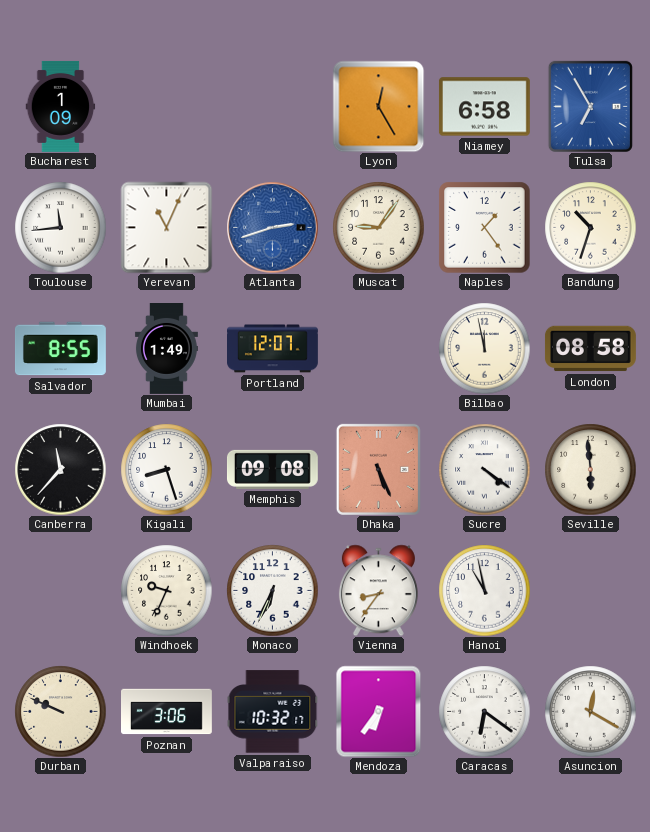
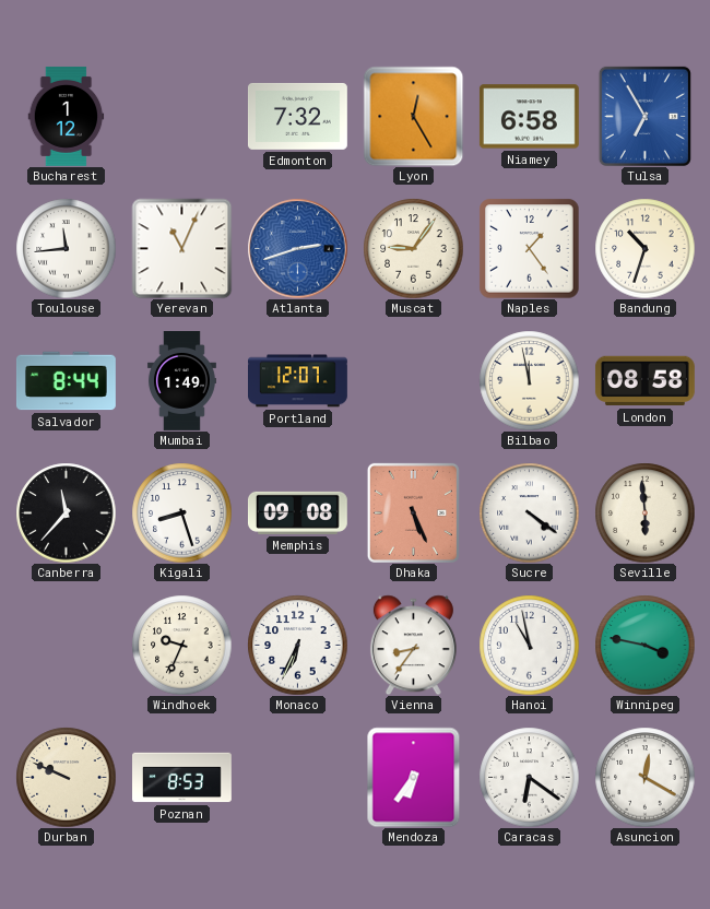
Bucharest: 1:09 -> 1:12 (67, 116)
Edmonton: none -> 7:32 (297, 116)
Salvador: 8:55 -> 8:44 (66, 381)
Winnipeg: none -> 3:47 (644, 645)
Poznan: 3:06 -> 8:53 (182, 778)
Valparaiso: 10:32 -> none (272, 712)
